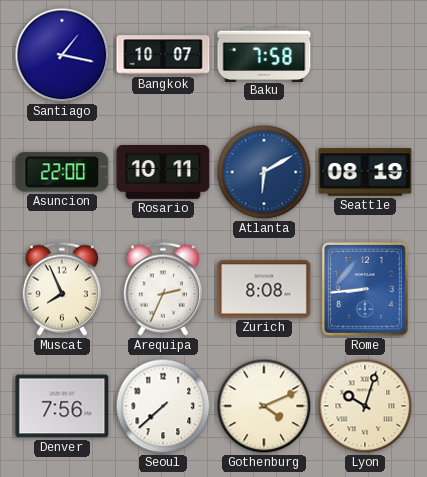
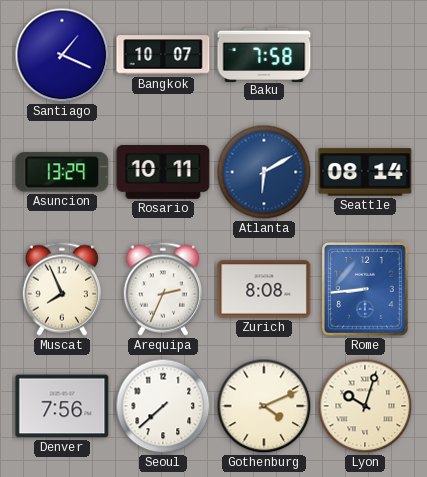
Santiago: 1:17 -> 1:19 (62, 55)
Asuncion: 22:00 -> 13:29 (62, 172)
Seattle: 08:19 -> 08:14 (365, 172)
